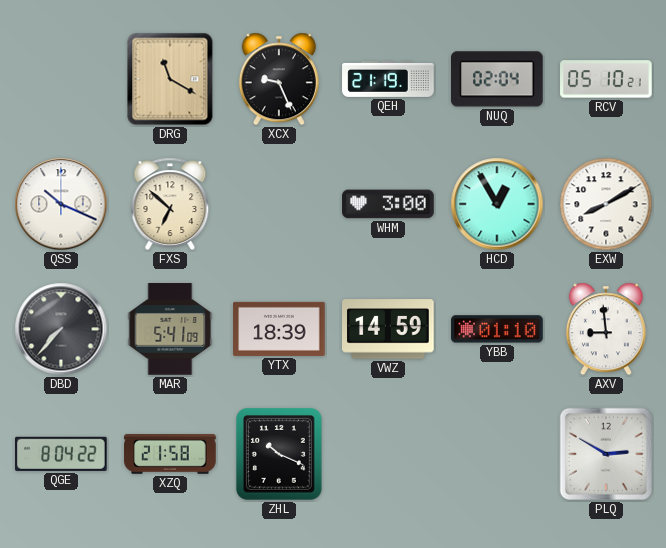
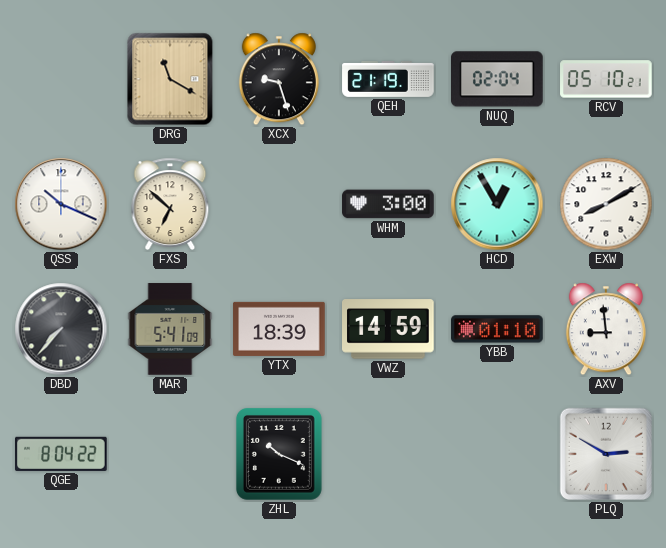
XCX: 9:26 -> 9:27 (279, 79)
XZQ: 21:58 -> none (170, 454)
